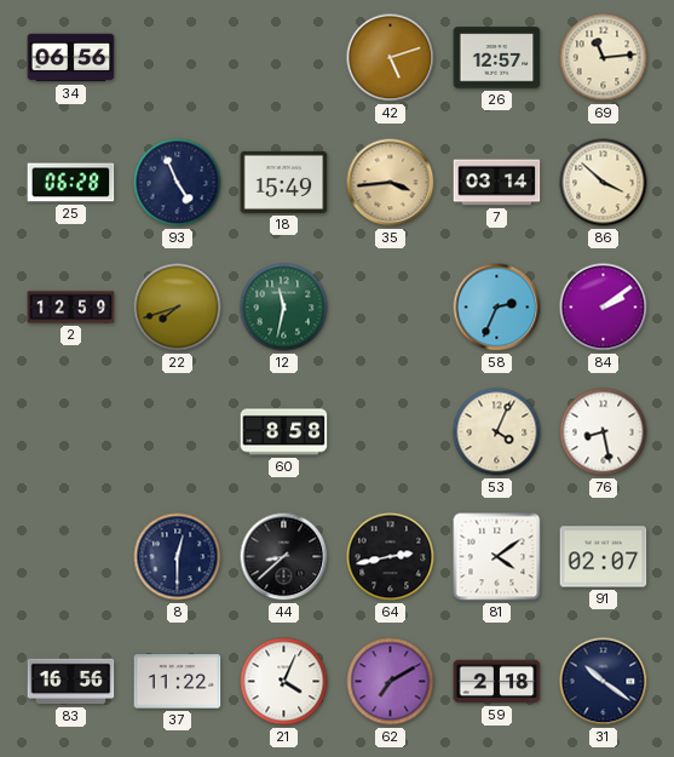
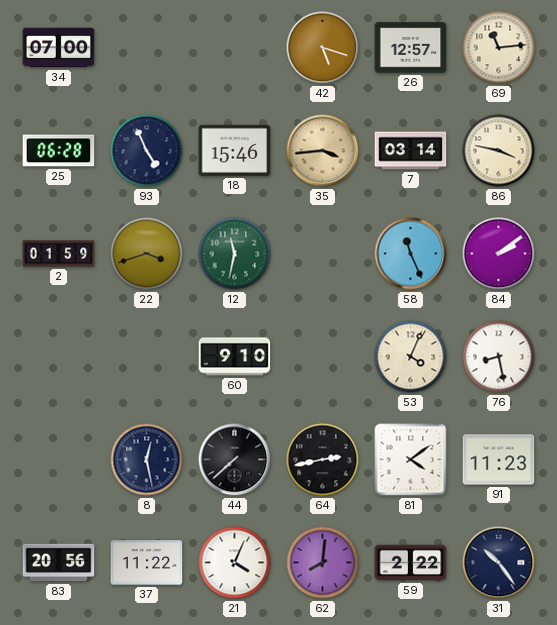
34: 06:56 -> 07:00 (59, 48)
42: 5:12 -> 5:18 (323, 48)
18: 15:49 -> 15:46 (235, 150)
86: 3:52 -> 3:47 (499, 151)
2: 12:59 -> 01:59 (59, 254)
22: 7:42 -> 3:42 (147, 254)
58: 2:34 -> 11:26 (411, 254)
60: 8:58 -> 9:10 (235, 357)
8: 12:30 -> 12:28 (147, 460)
44: 8:38 -> 7:38 (235, 460)
91: 02:07 -> 11:23 (499, 460)
83: 16:56 -> 20:56 (59, 563)
62: 7:10 -> 8:01 (323, 563)
59: 2:18 -> 2:22 (411, 563)
31: 10:21 -> 10:24 (499, 563)
